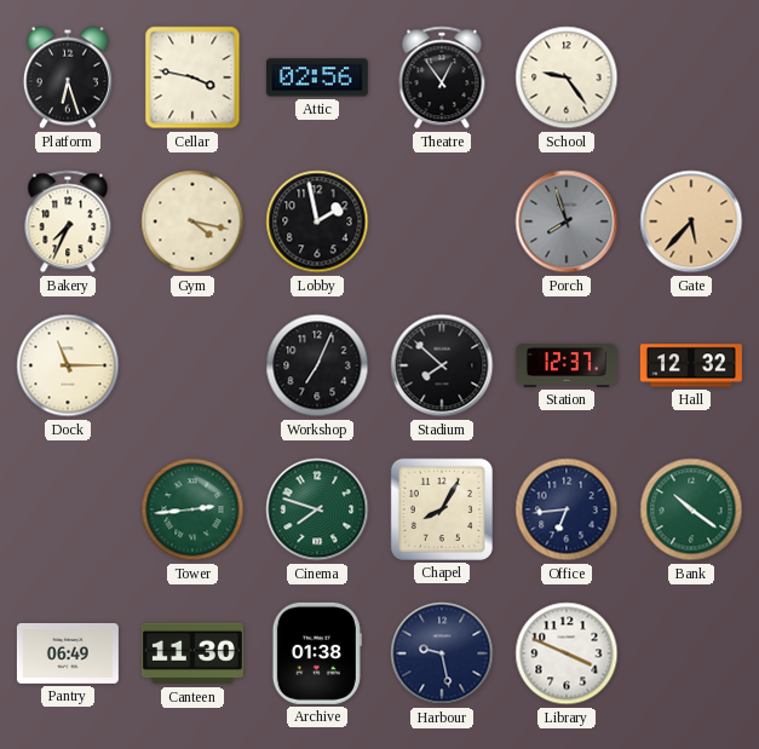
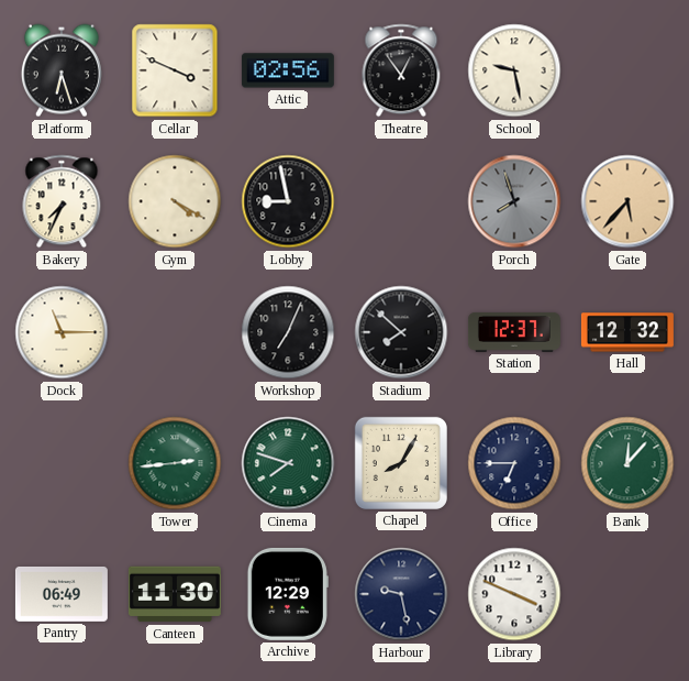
Cellar: 3:47 -> 3:49 (175, 70)
School: 9:24 -> 9:28 (514, 70)
Gym: 4:17 -> 4:20 (175, 201)
Lobby: 1:58 -> 8:58 (288, 201)
Office: 6:44 -> 6:45 (514, 463)
Bank: 10:21 -> 12:07 (627, 463)
Archive: 01:38 -> 12:29 (288, 594)
